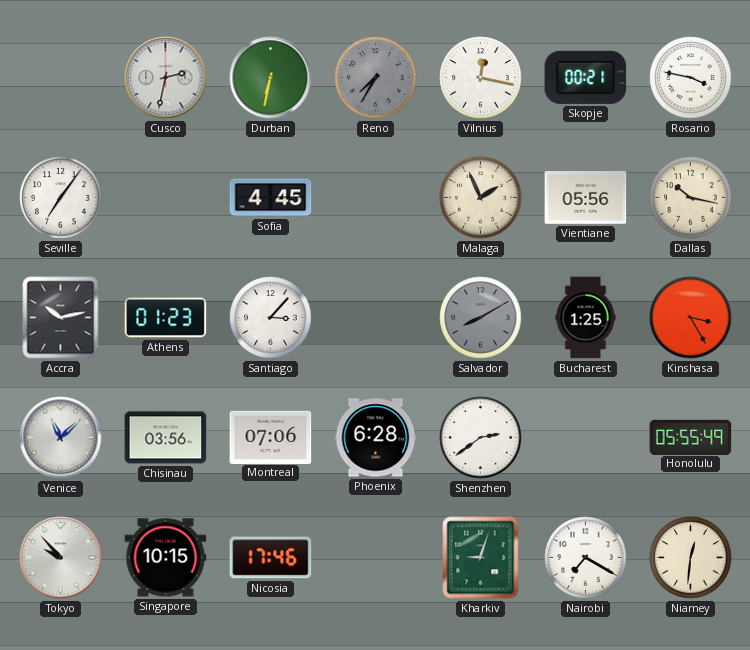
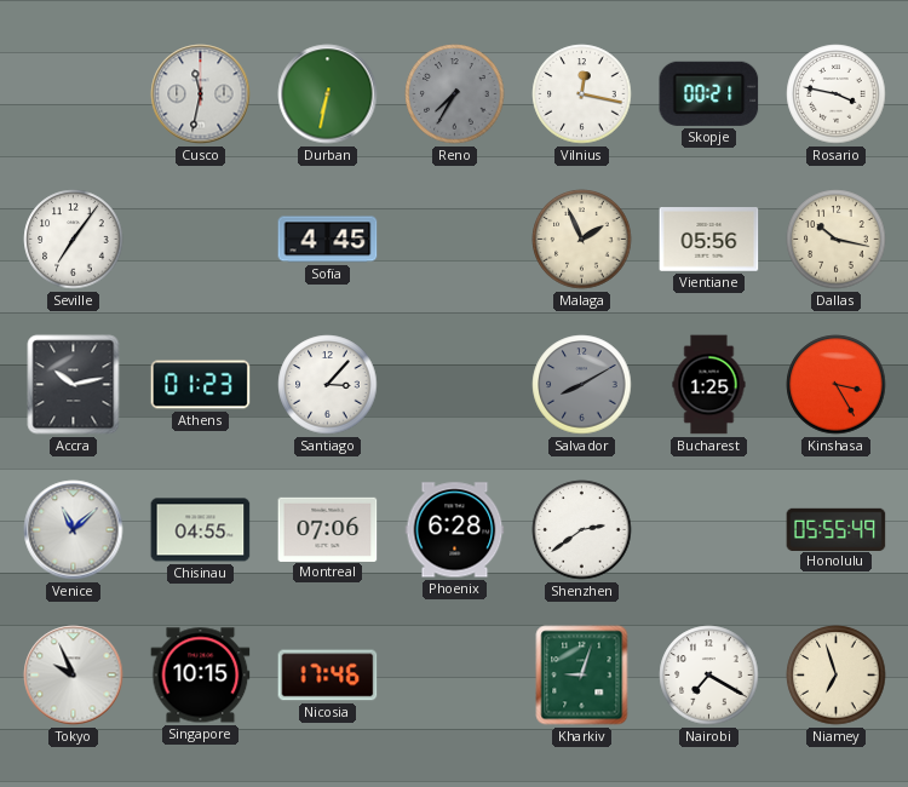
Cusco: 2:32 -> 11:32 (201, 94)
Chisinau: 03:56 -> 04:55 (201, 530)
Tokyo: 9:53 -> 9:56 (74, 676)
Niamey: 12:31 -> 6:57 (837, 676)
